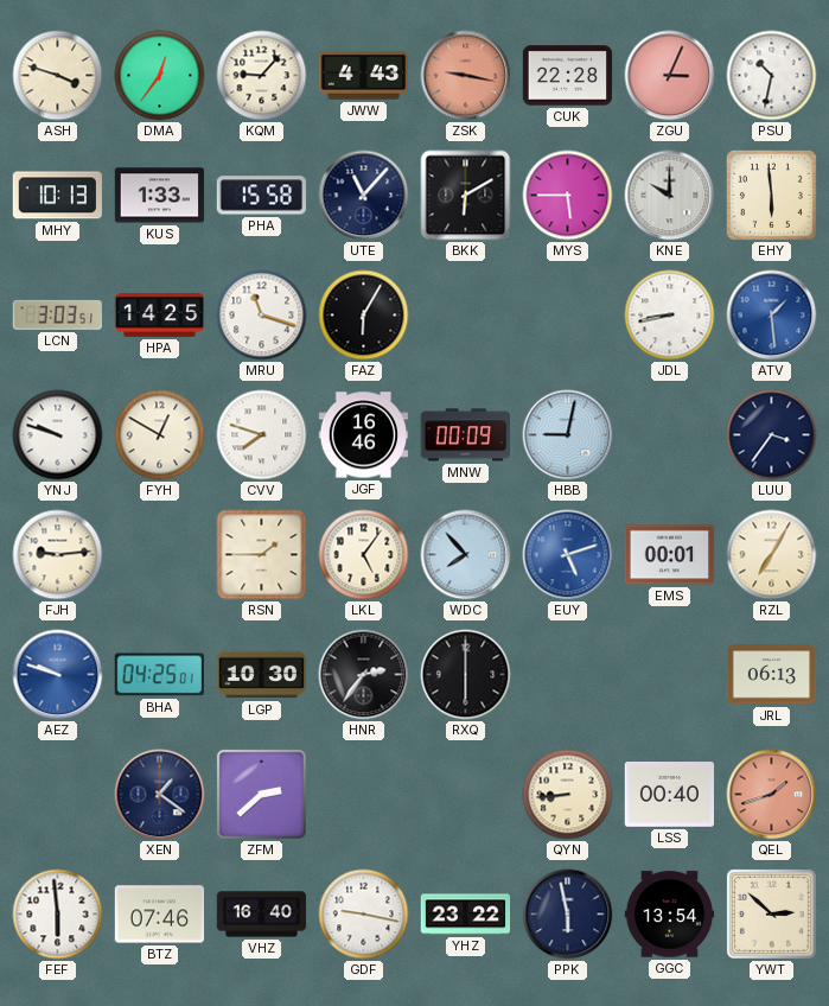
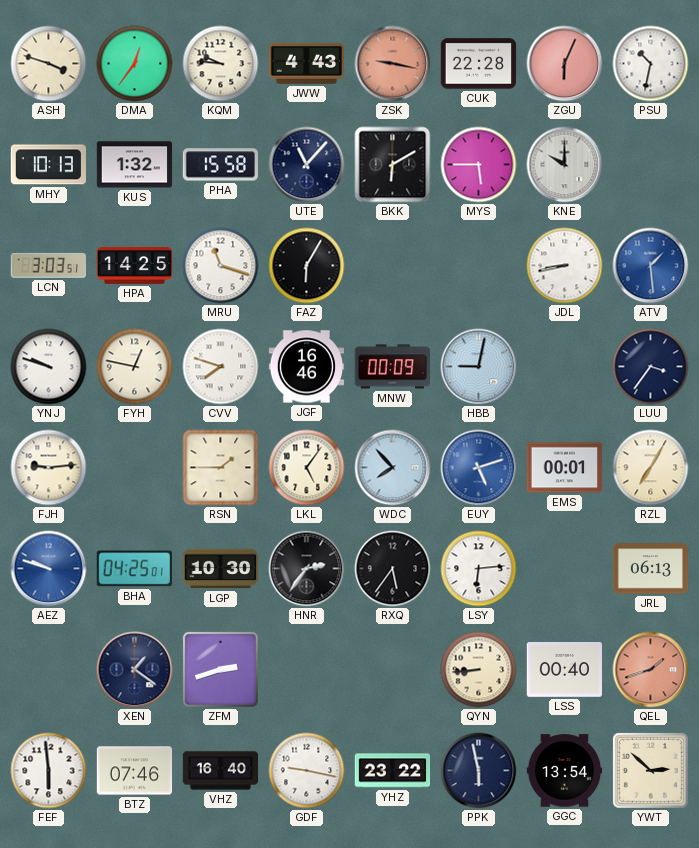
KQM: 9:07 -> 9:46 (221, 64)
ZGU: 3:04 -> 6:04 (565, 64)
KUS: 1:33 -> 1:32 (135, 165)
EHY: 5:59 -> none (771, 195)
FYH: 12:50 -> 12:47 (135, 367)
RXQ: 6:00 -> 5:36 (393, 569)
LSY: none -> 6:14 (479, 569)
ZFM: 2:38 -> 2:42 (220, 669)
